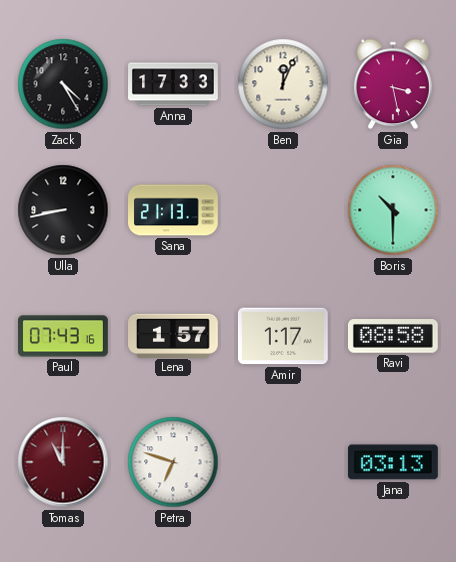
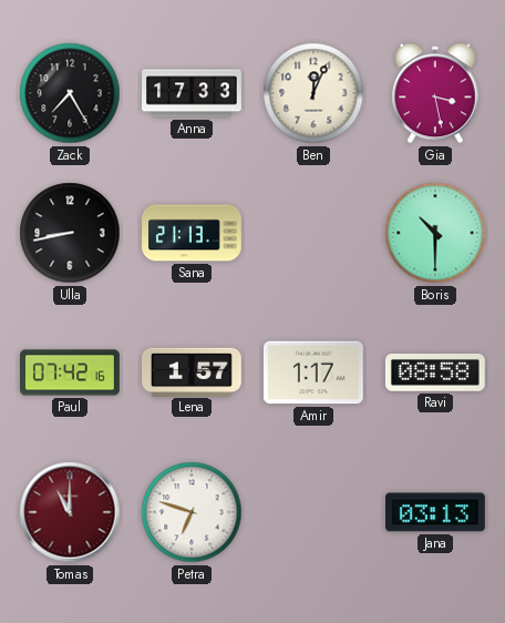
Zack: 4:25 -> 7:25 (70, 93)
Paul: 07:43 -> 07:42 (71, 372)
